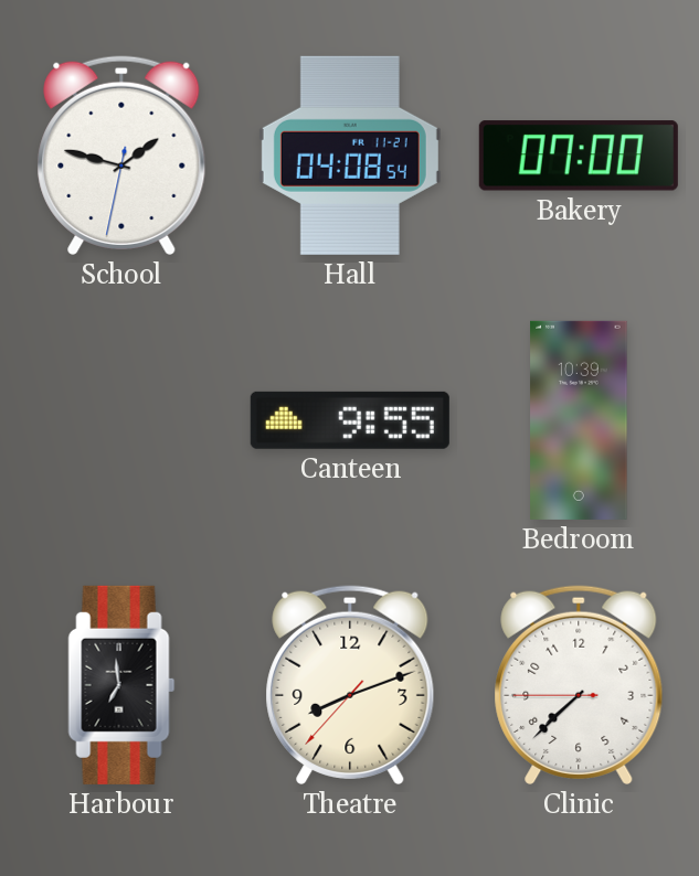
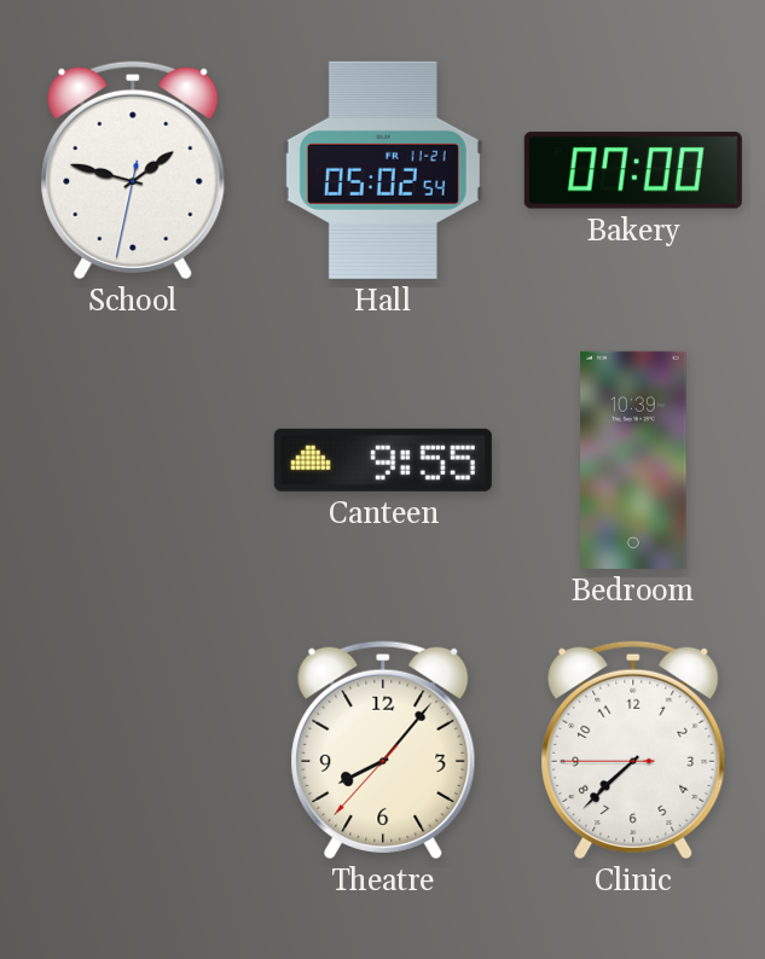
Hall: 04:08 -> 05:02 (383, 170)
Harbour: 6:59 -> none (121, 685)
Theatre: 8:11 -> 8:06 (383, 750)
